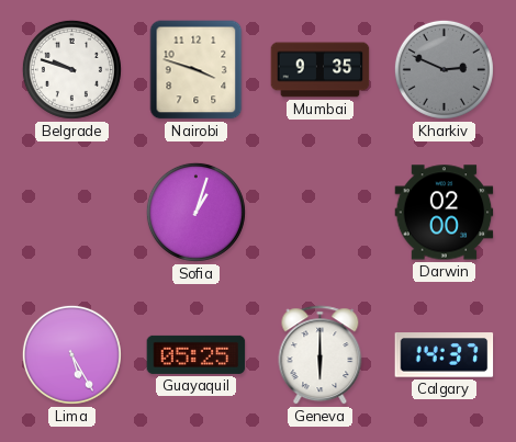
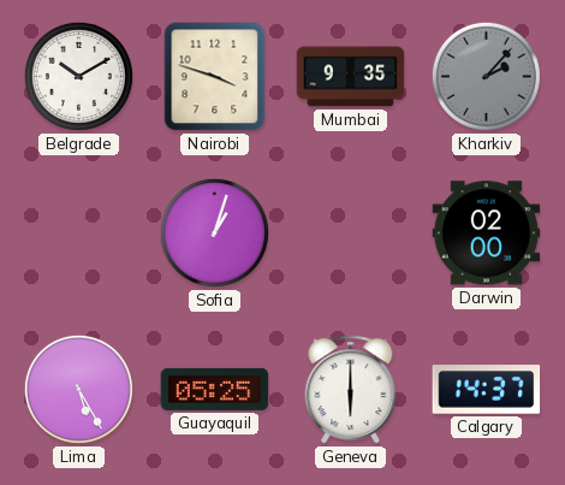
Belgrade: 9:48 -> 10:10 (78, 76)
Kharkiv: 2:49 -> 2:07 (486, 76)
